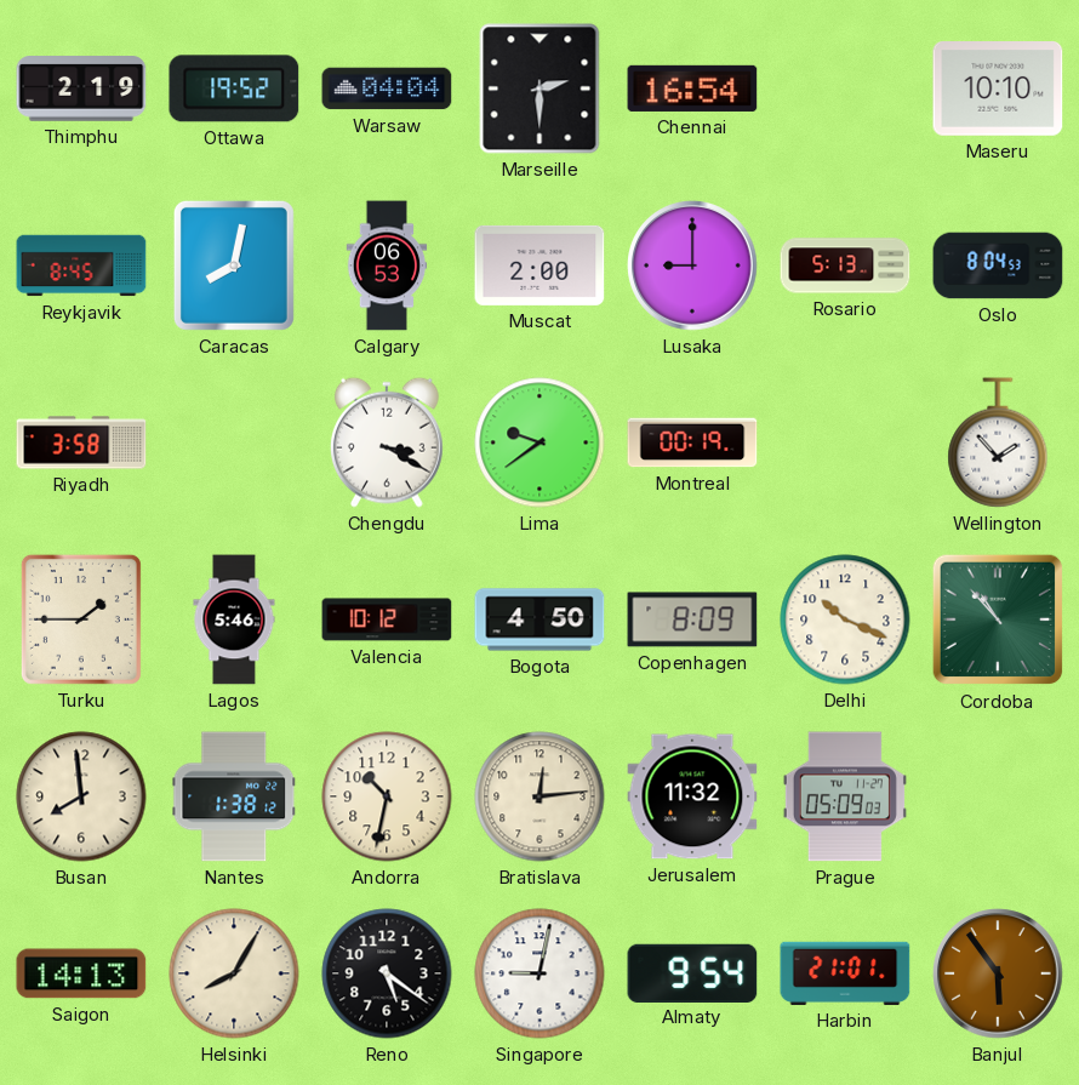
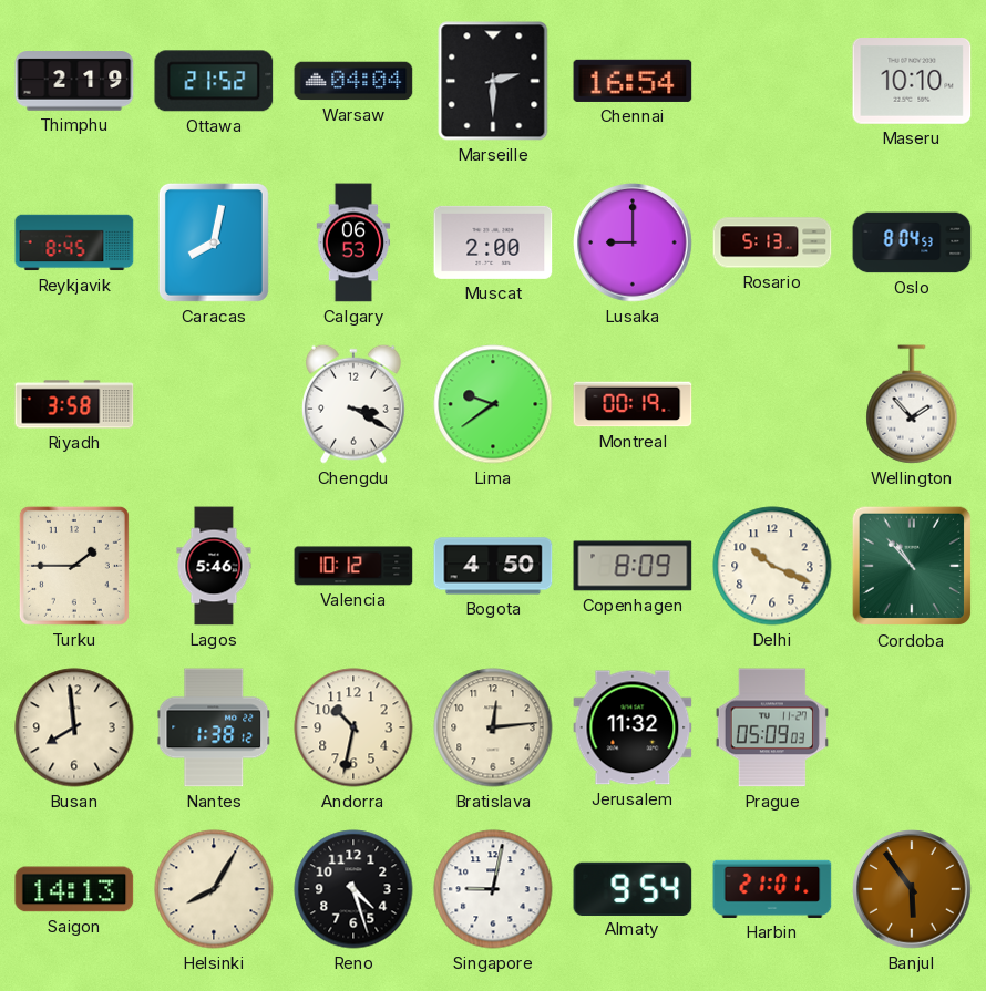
Ottawa: 19:52 -> 21:52 (214, 81)
Reno: 5:21 -> 4:27 (353, 889)
